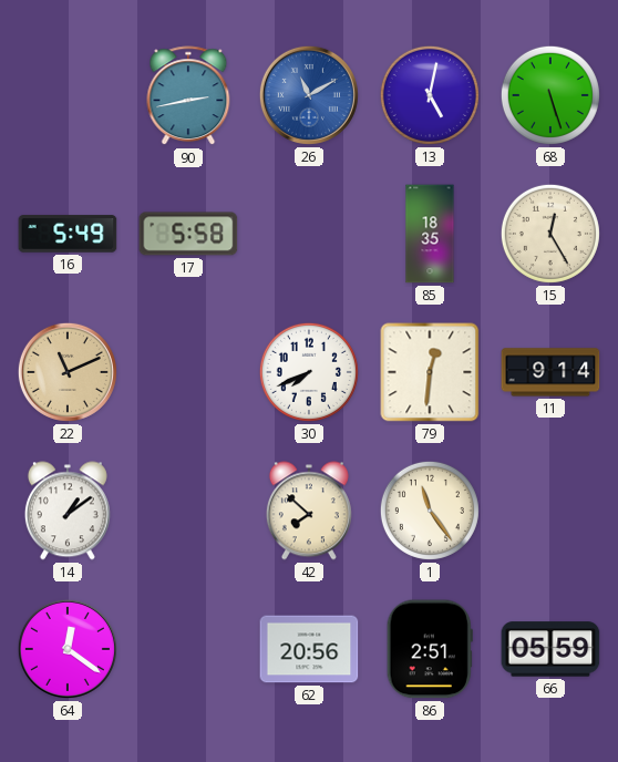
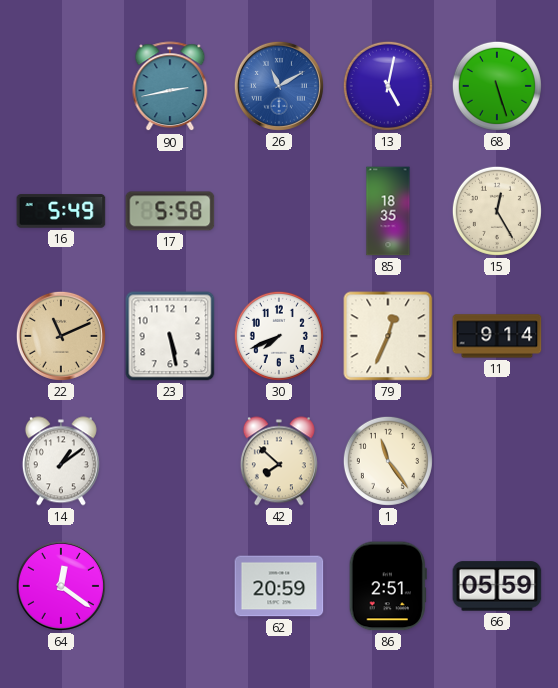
23: none -> 5:28 (170, 336)
79: 12:31 -> 12:34 (388, 336)
62: 20:56 -> 20:59 (279, 586)
